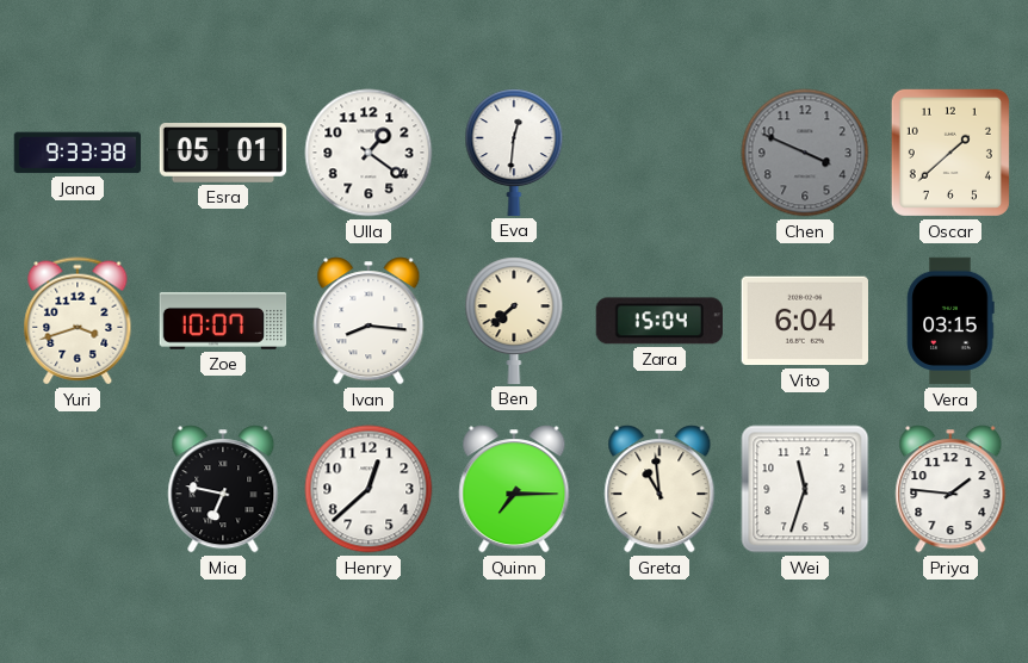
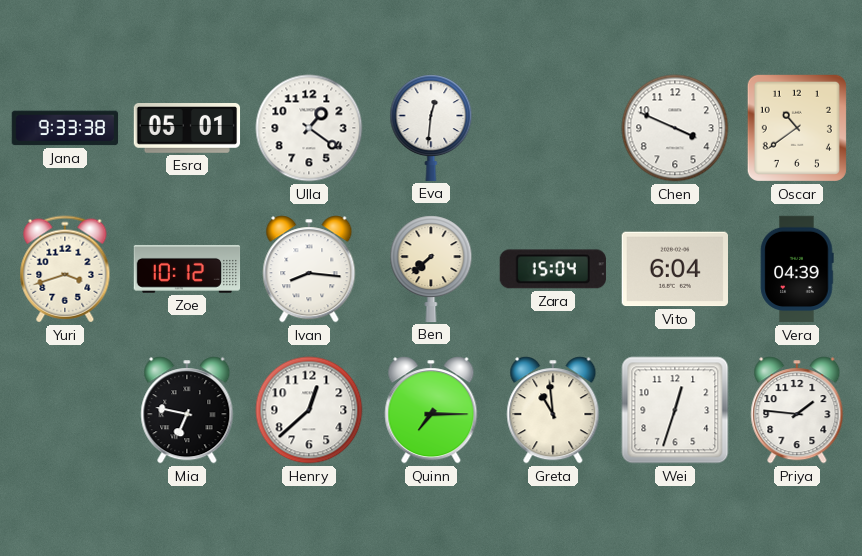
Chen dial: grey -> white (675, 128)
Oscar: 1:38 -> 10:39 (797, 128)
Zoe: 10:07 -> 10:12 (187, 269)
Vera: 03:15 -> 04:39 (797, 269)
Wei: 11:33 -> 12:33 (675, 410)
